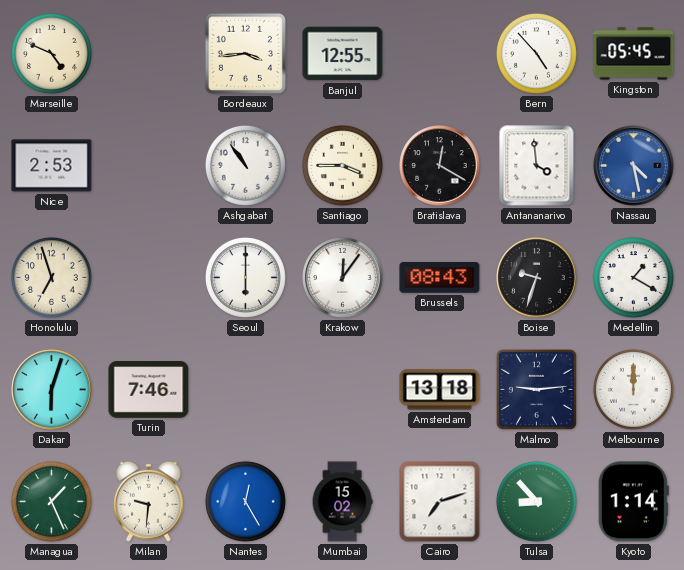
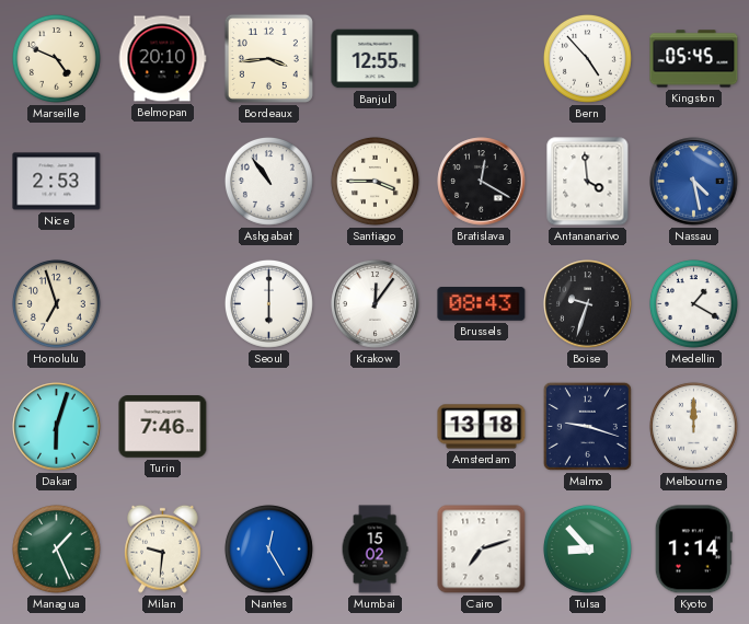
Belmopan: none -> 20:10 (162, 59)
Malmo: 9:14 -> 9:18 (587, 426)
